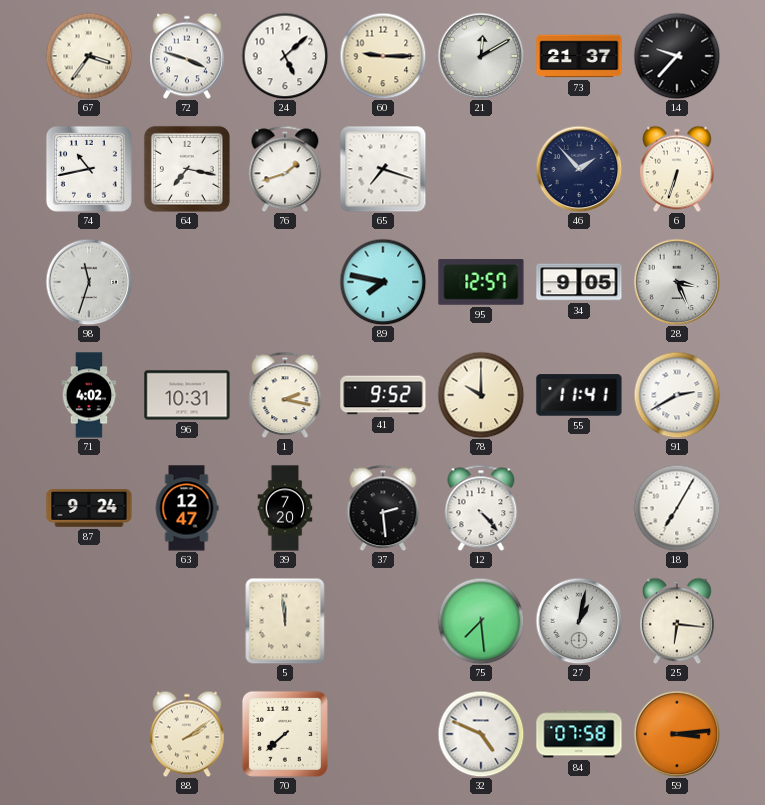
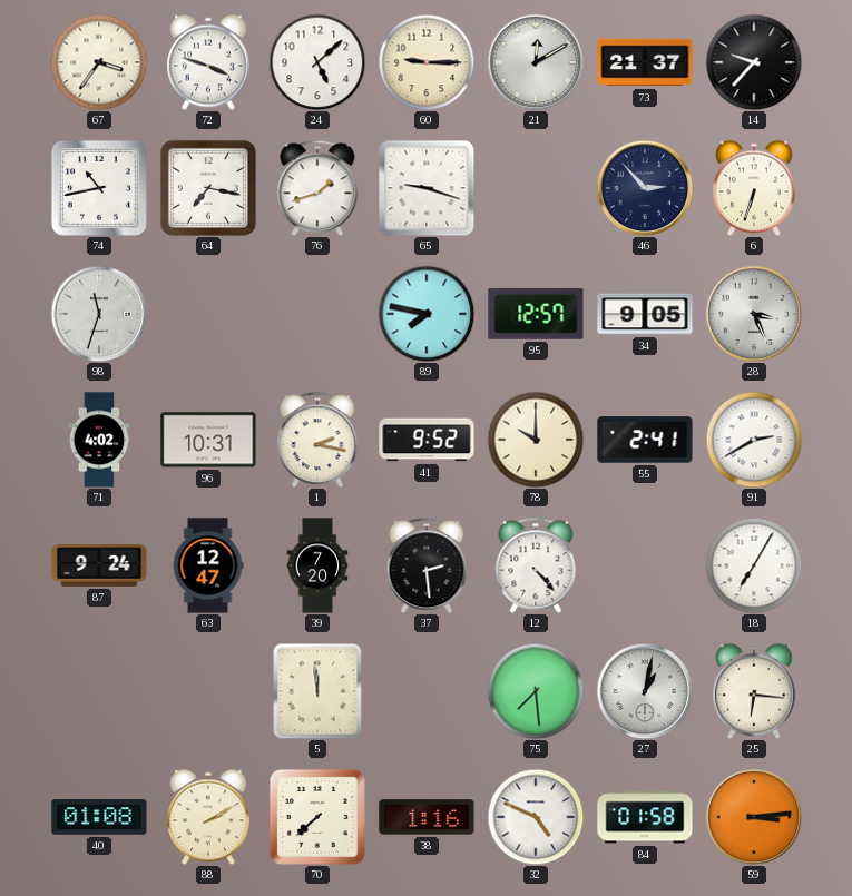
65: 7:18 -> 9:18 (427, 188)
46: 1:53 -> 2:53 (645, 188)
55: 11:41 -> 2:41 (645, 440)
40: none -> 01:08 (99, 818)
88: 2:09 -> 2:10 (209, 817)
38: none -> 1:16 (427, 817)
84: 07:58 -> 01:58 (645, 817)
